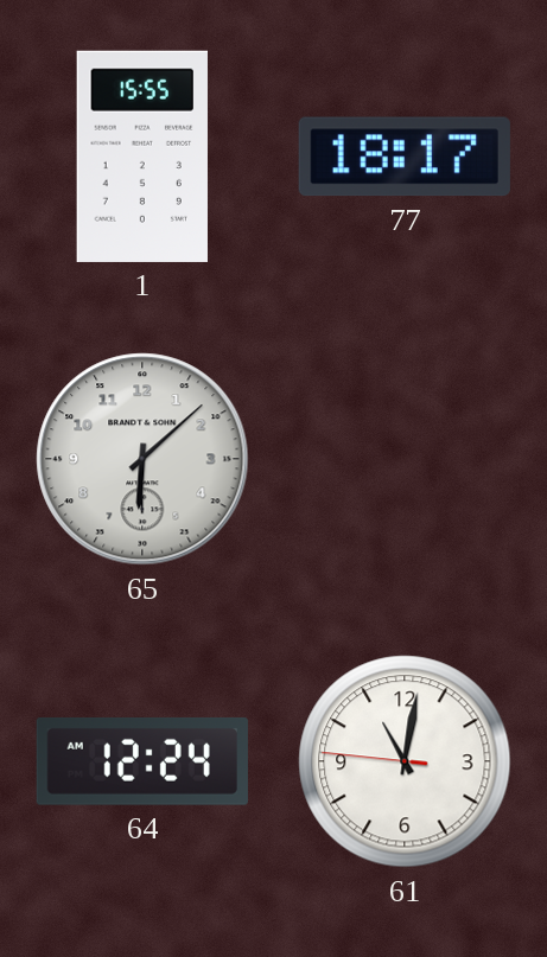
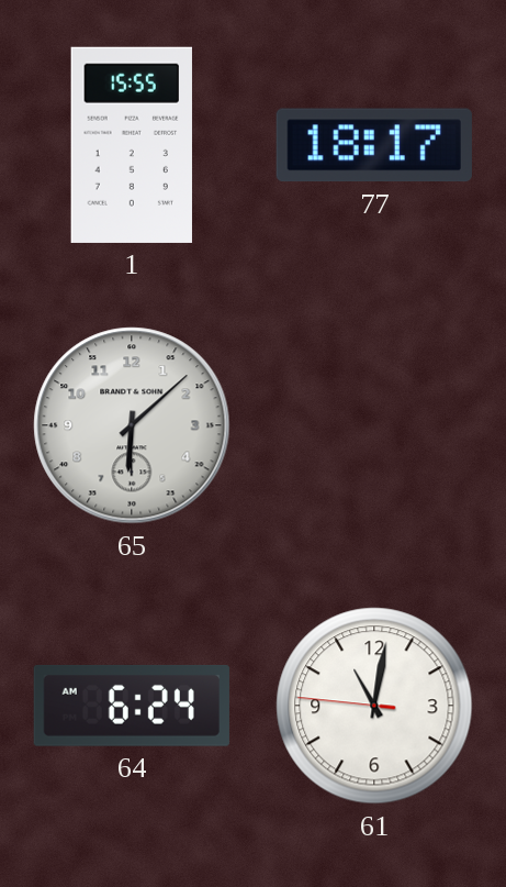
64: 12:24 -> 6:24 (132, 706)
